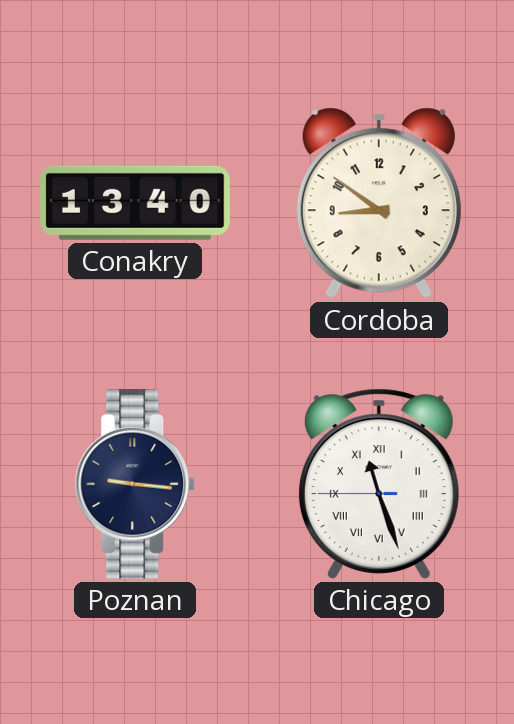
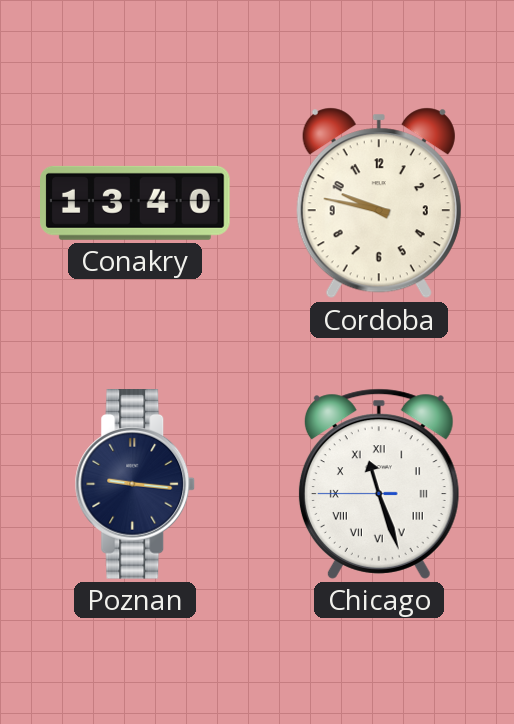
Cordoba: 8:51 -> 9:47 (379, 203)
